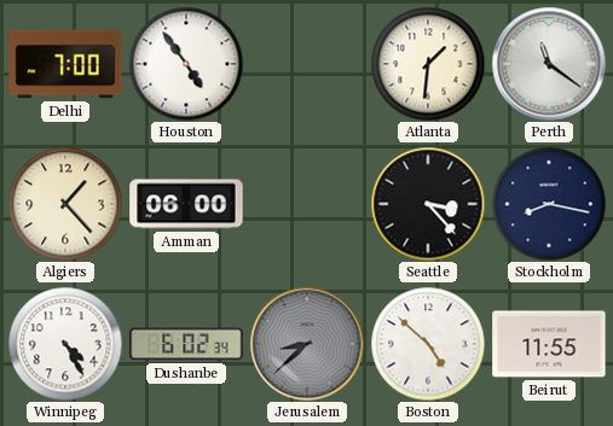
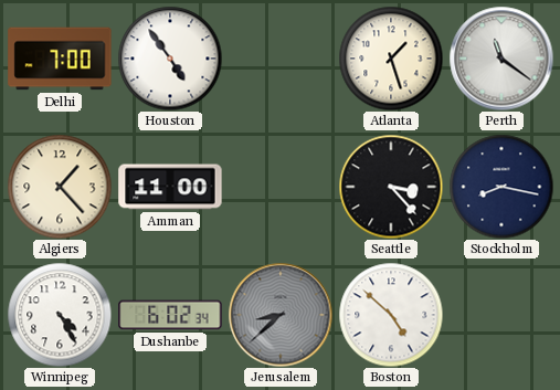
Atlanta: 1:31 -> 1:27 (391, 59)
Amman: 06:00 -> 11:00 (170, 187)
Beirut: 11:55 -> none (549, 344)
